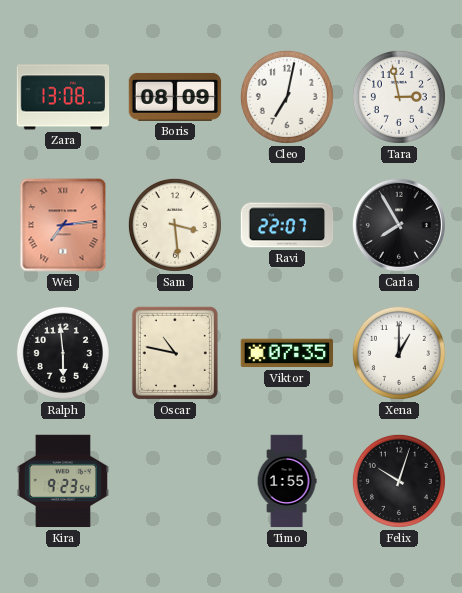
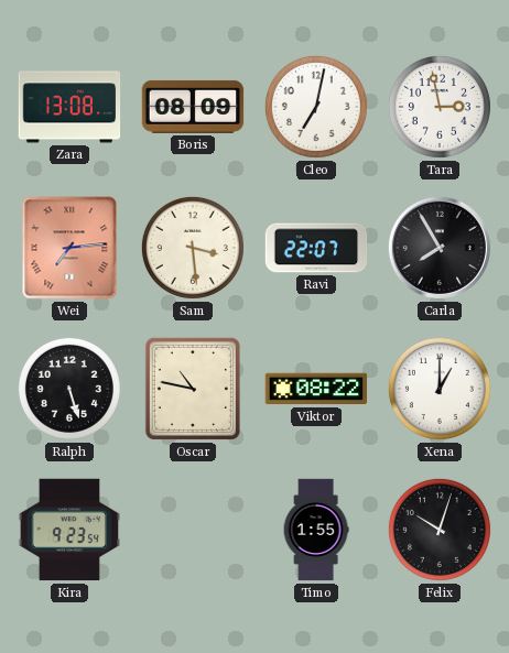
Ralph: 5:59 -> 5:27 (69, 389)
Viktor: 07:35 -> 08:22 (316, 389)
